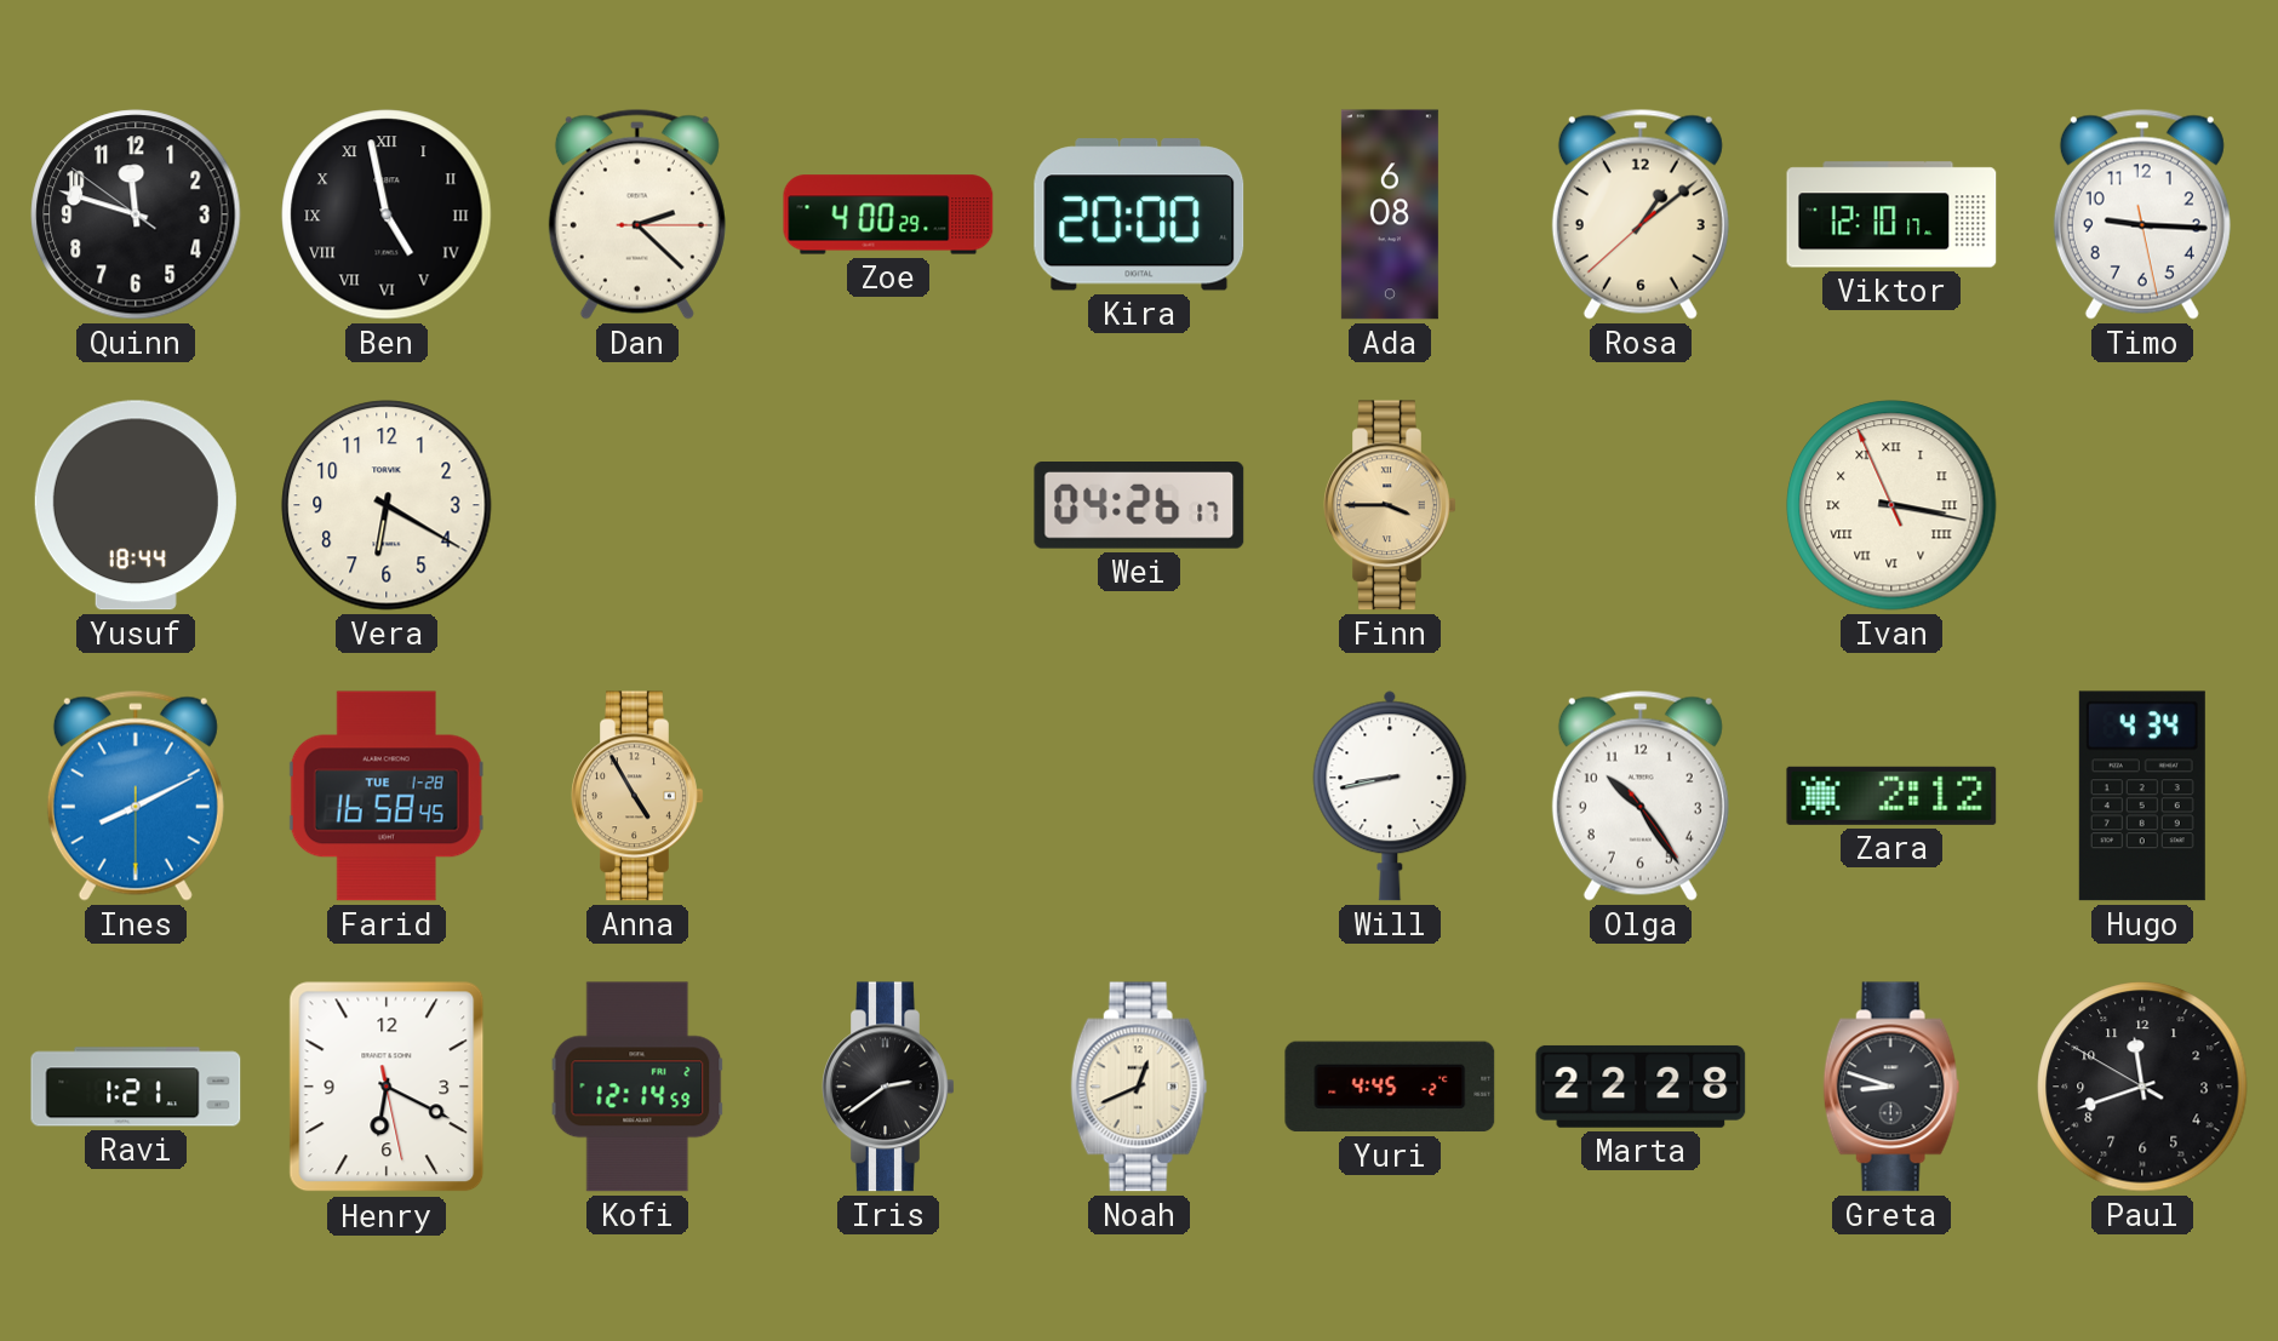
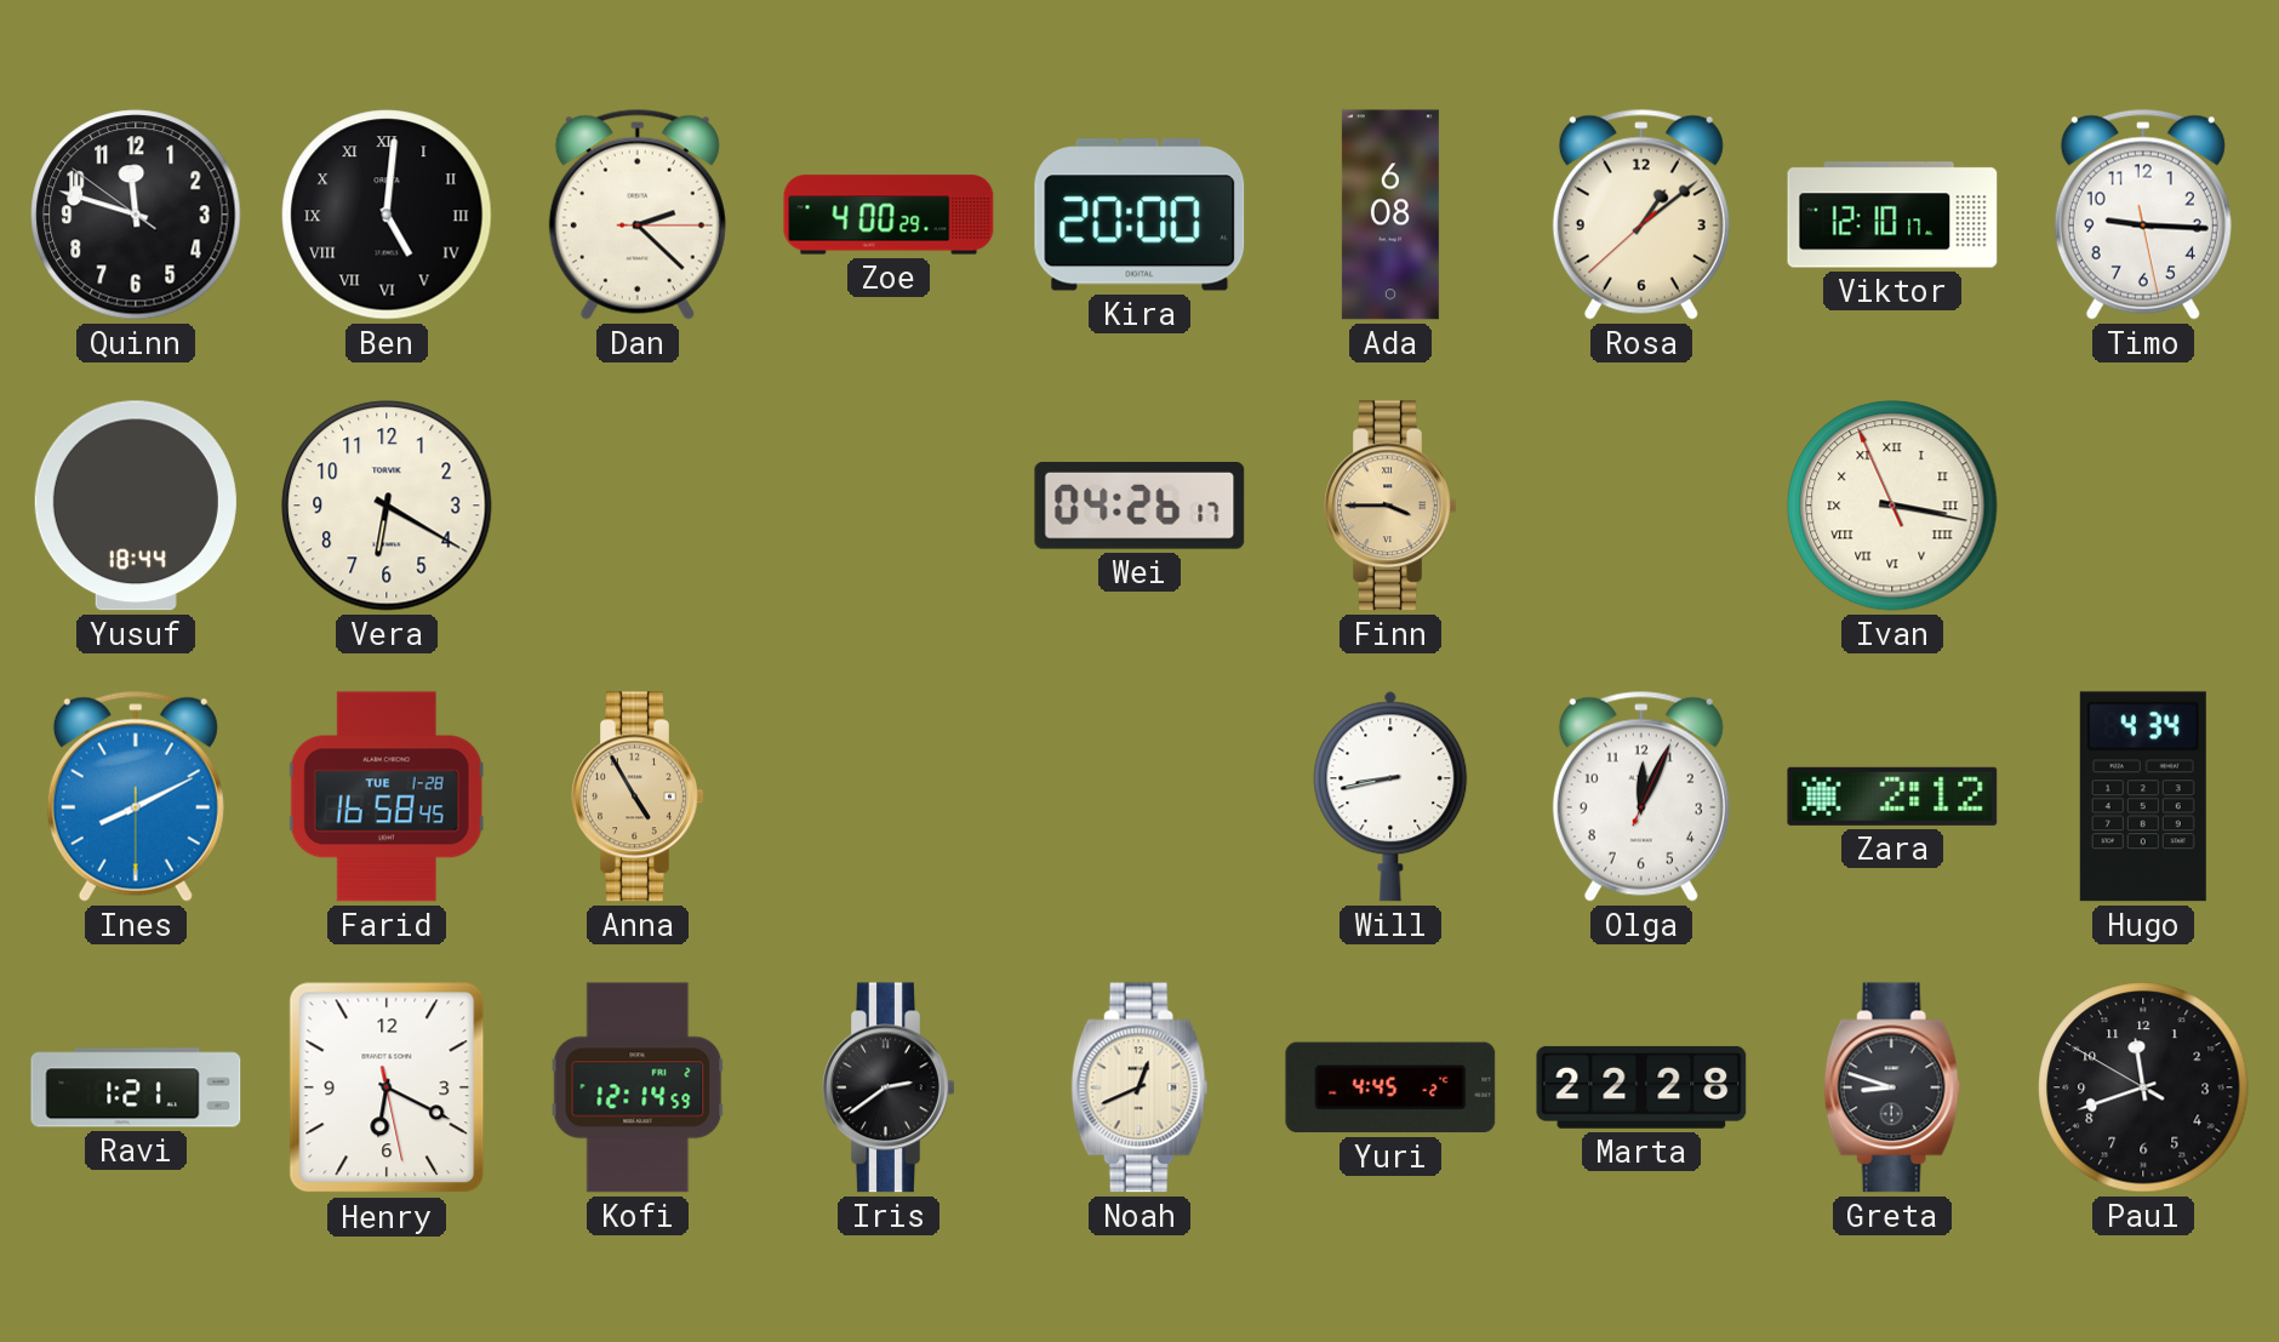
Ben: 4:58 -> 5:01 (387, 215)
Olga: 10:24 -> 12:04 (1641, 796)
